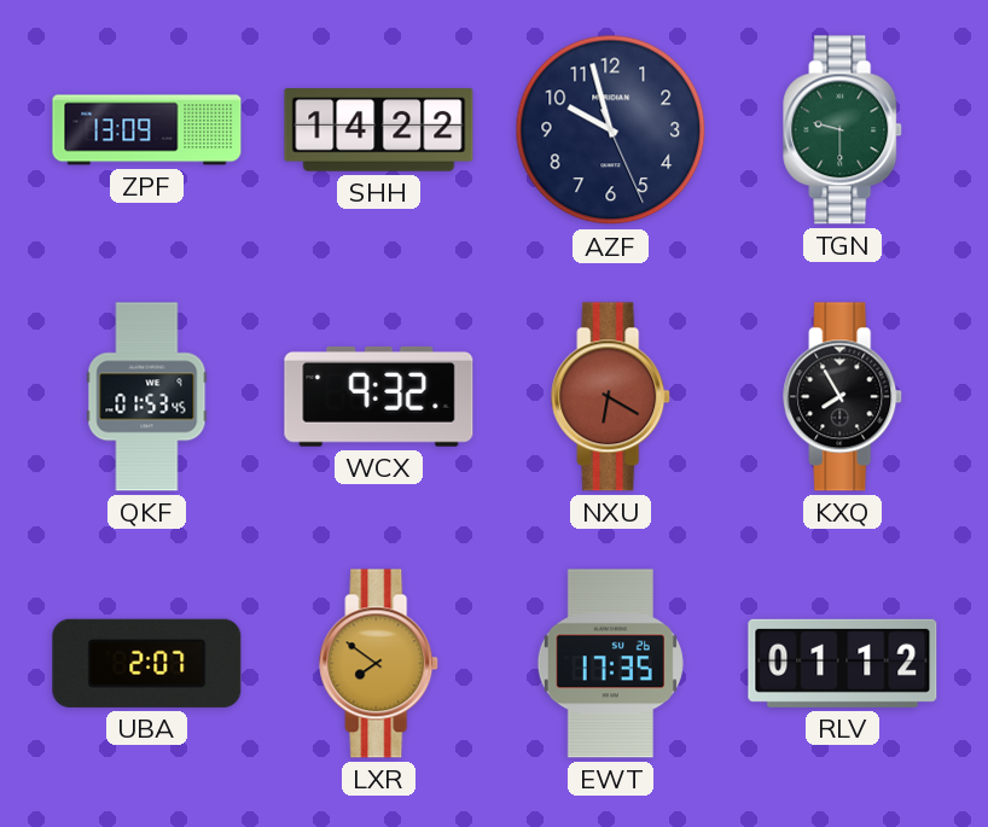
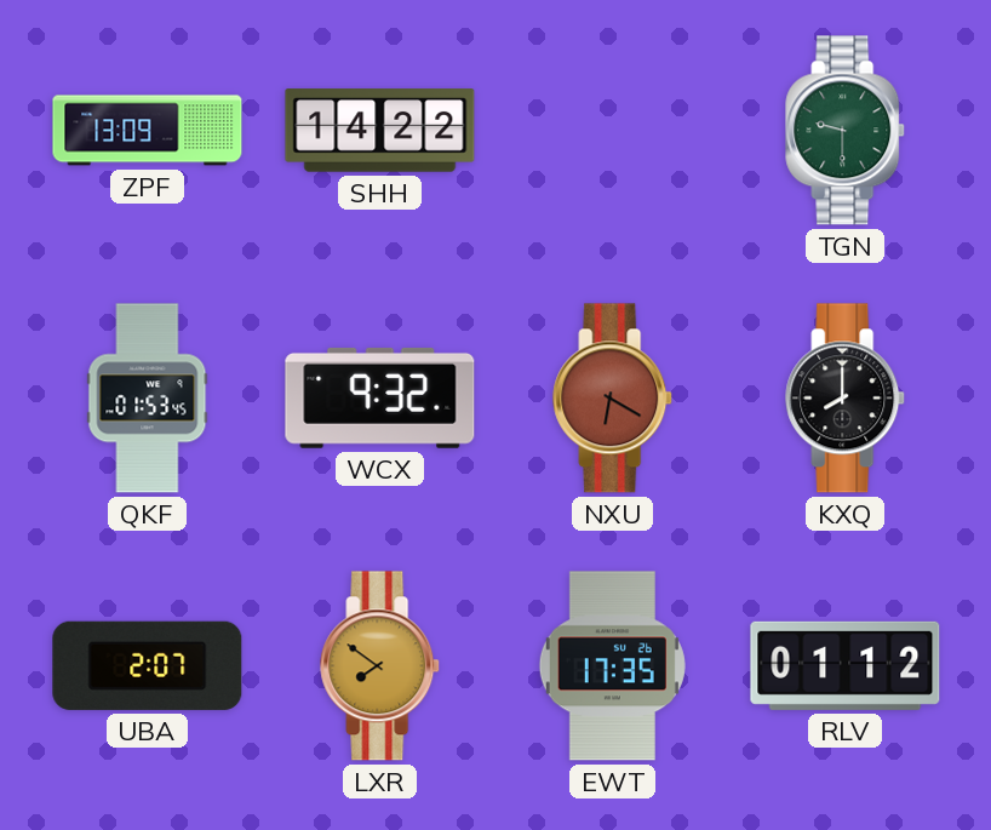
AZF: 9:57 -> none (611, 130)
KXQ: 7:55 -> 8:00 (846, 399)
